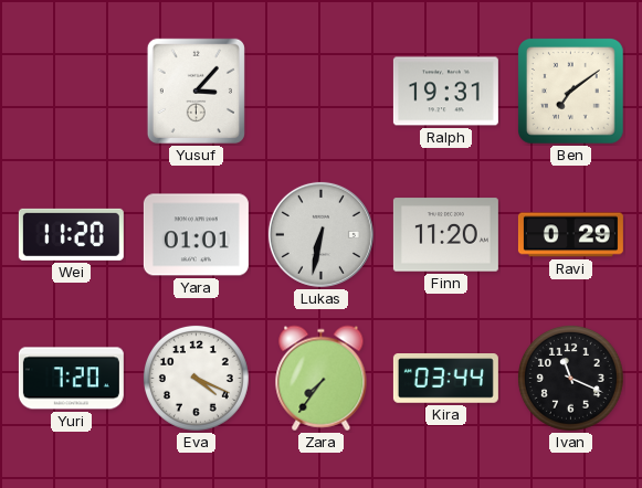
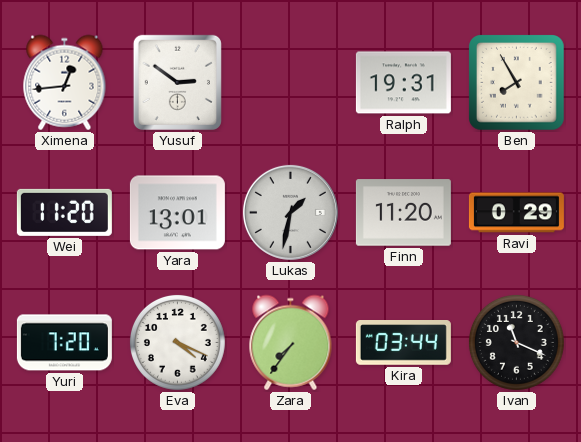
Ximena: none -> 12:44 (65, 83)
Yusuf: 3:07 -> 2:51 (177, 82)
Ben: 7:09 -> 7:55 (517, 83)
Yara: 01:01 -> 13:01 (177, 213)
Lukas: 6:32 -> 1:32 (290, 212)
